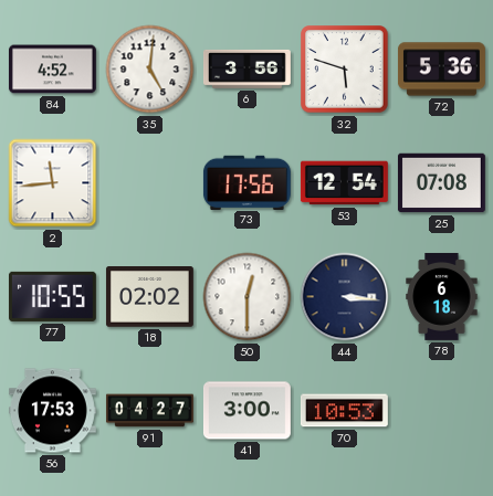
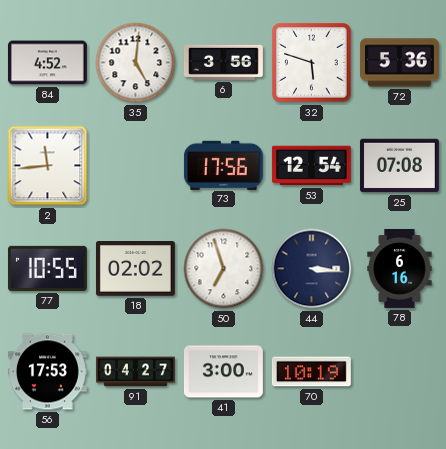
50: 12:30 -> 6:57 (224, 269)
78: 6:18 -> 6:16 (400, 268)
70: 10:53 -> 10:19 (311, 372)
